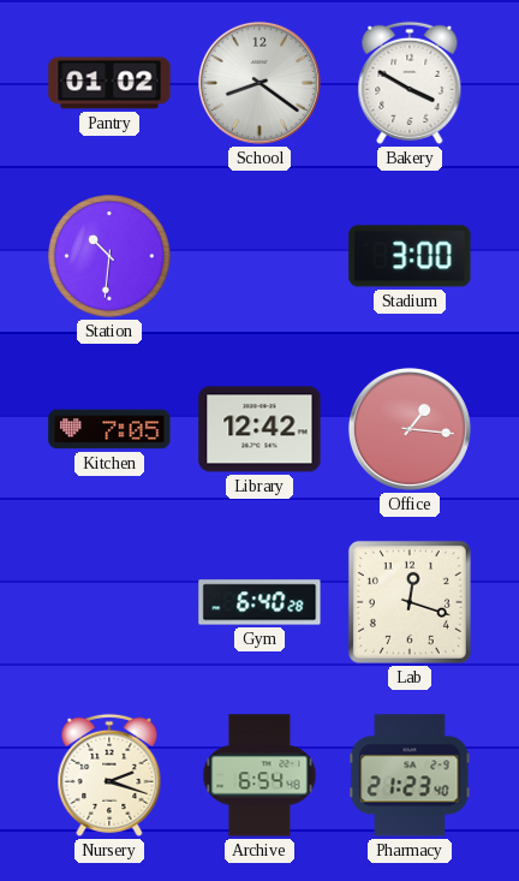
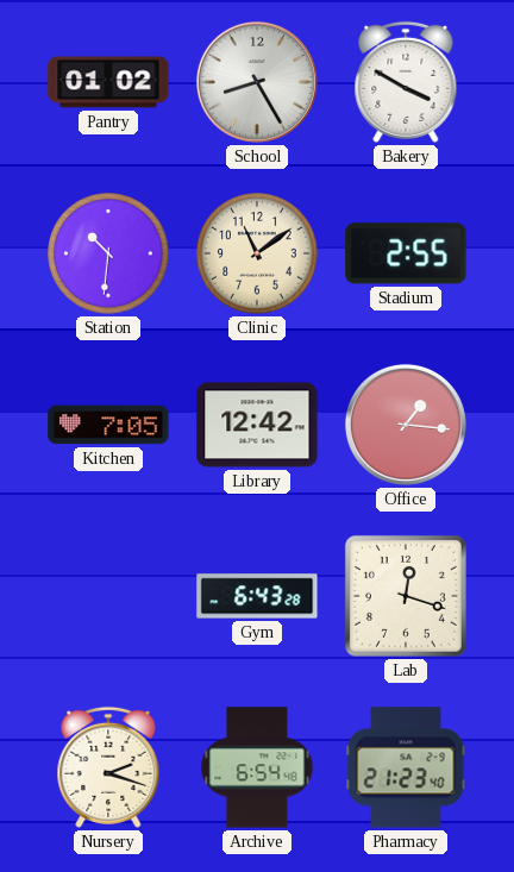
School: 8:21 -> 8:25 (257, 82)
Clinic: none -> 11:09 (257, 253)
Stadium: 3:00 -> 2:55 (406, 253)
Gym: 6:40 -> 6:43 (257, 596)
